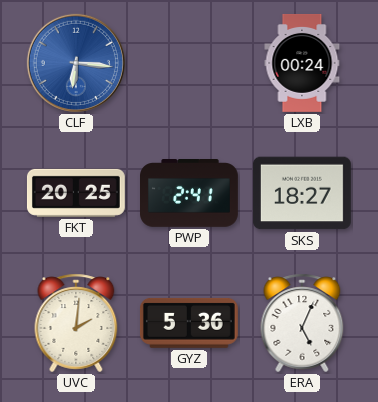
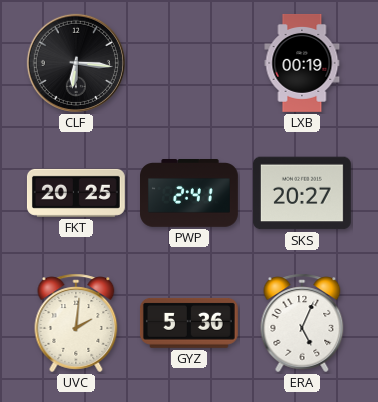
CLF dial: blue -> black (76, 63)
LXB: 00:24 -> 00:19 (302, 63)
SKS: 18:27 -> 20:27 (302, 193)
